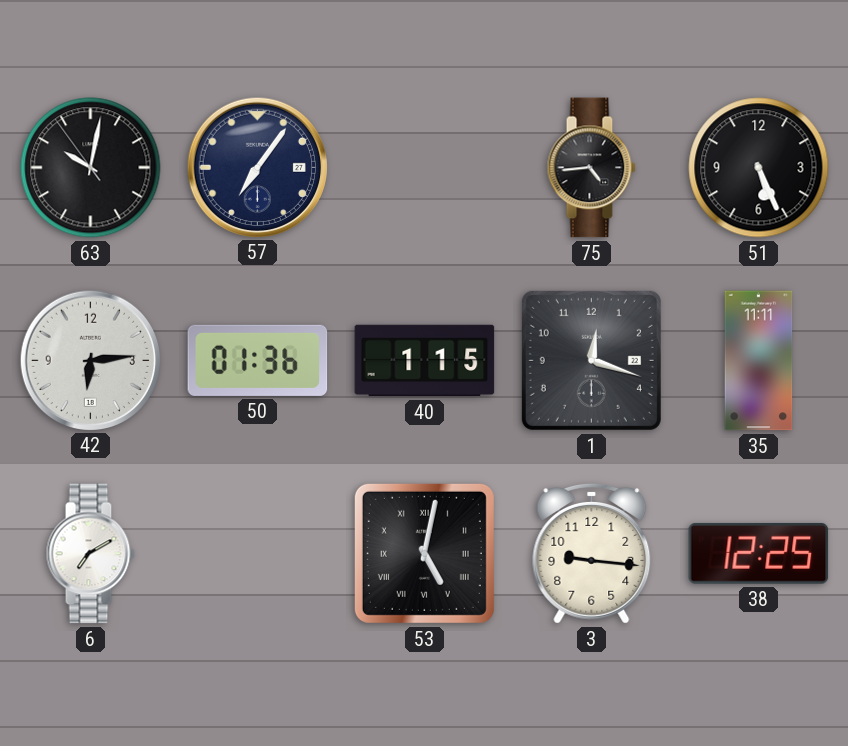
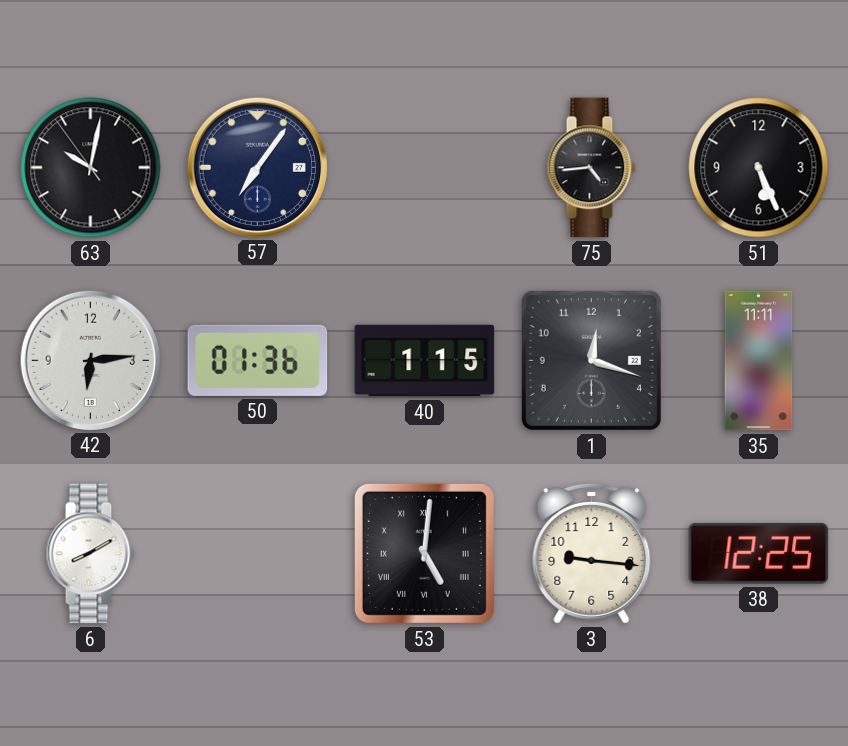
6: 7:10 -> 8:10 (90, 554)
53: 5:02 -> 5:01 (424, 553)
